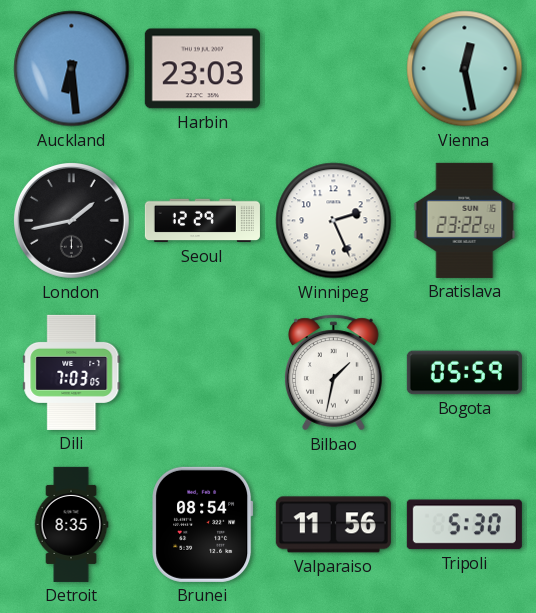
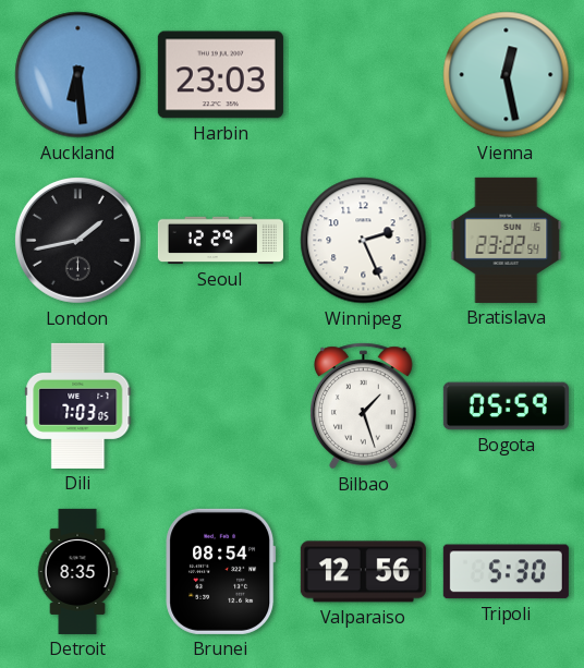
Bilbao: 1:32 -> 1:27 (364, 406)
Valparaiso: 11:56 -> 12:56 (363, 572)
